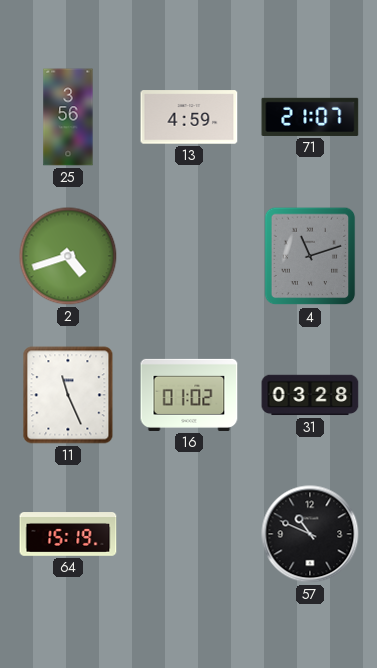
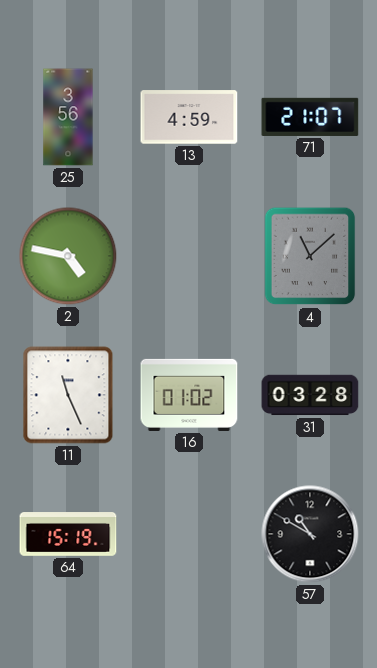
2: 4:42 -> 4:47 (68, 256)
4: 11:12 -> 11:08 (310, 256)
57: 10:49 -> 10:50 (310, 534)
